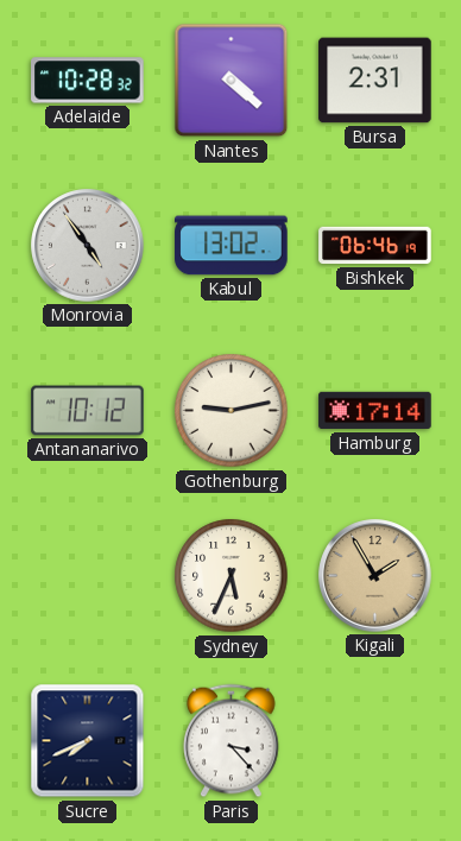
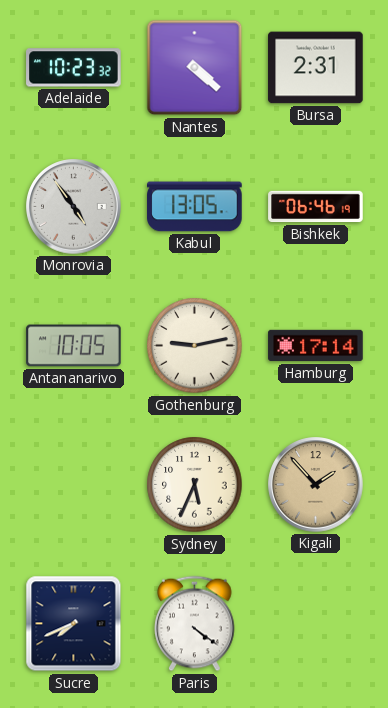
Adelaide: 10:28 -> 10:23 (74, 68)
Kabul: 13:02 -> 13:05 (195, 207)
Antananarivo: 10:12 -> 10:05 (74, 346)
Kigali: 1:55 -> 1:53 (316, 485)
Paris: 3:23 -> 4:21 (195, 624)
